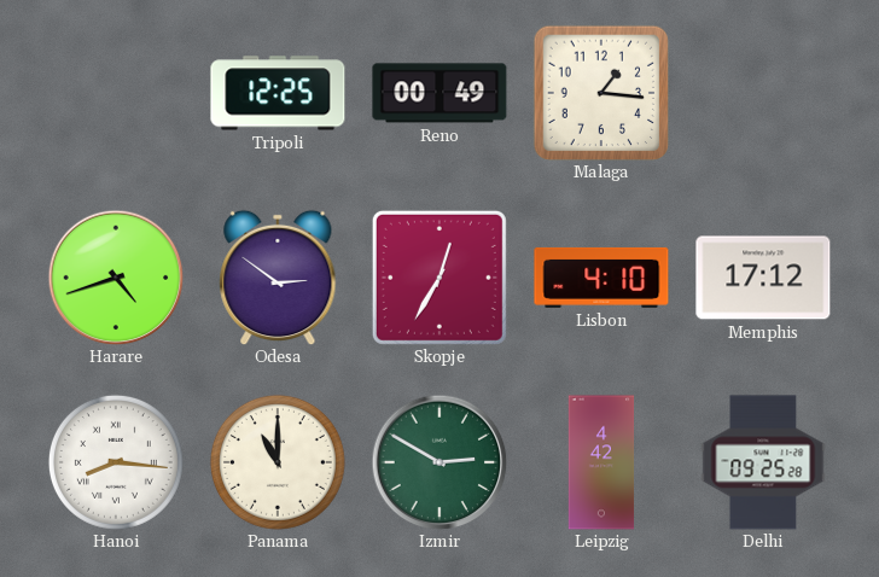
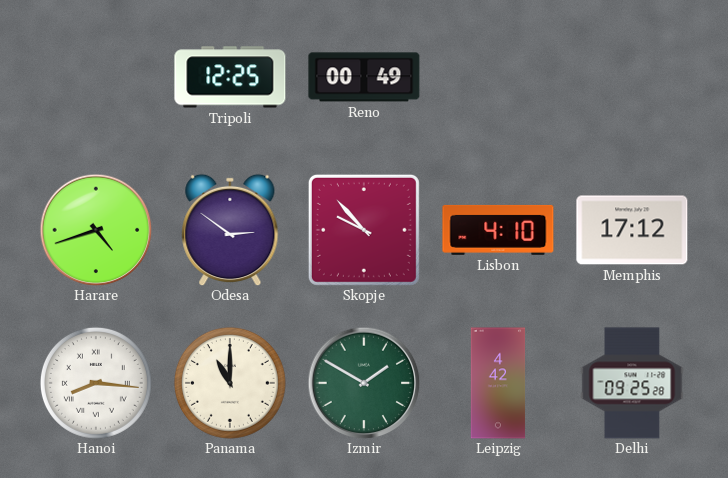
Malaga: 1:16 -> none (601, 93)
Skopje: 12:35 -> 9:53 (364, 230)
Izmir: 2:50 -> 1:50 (364, 383)
